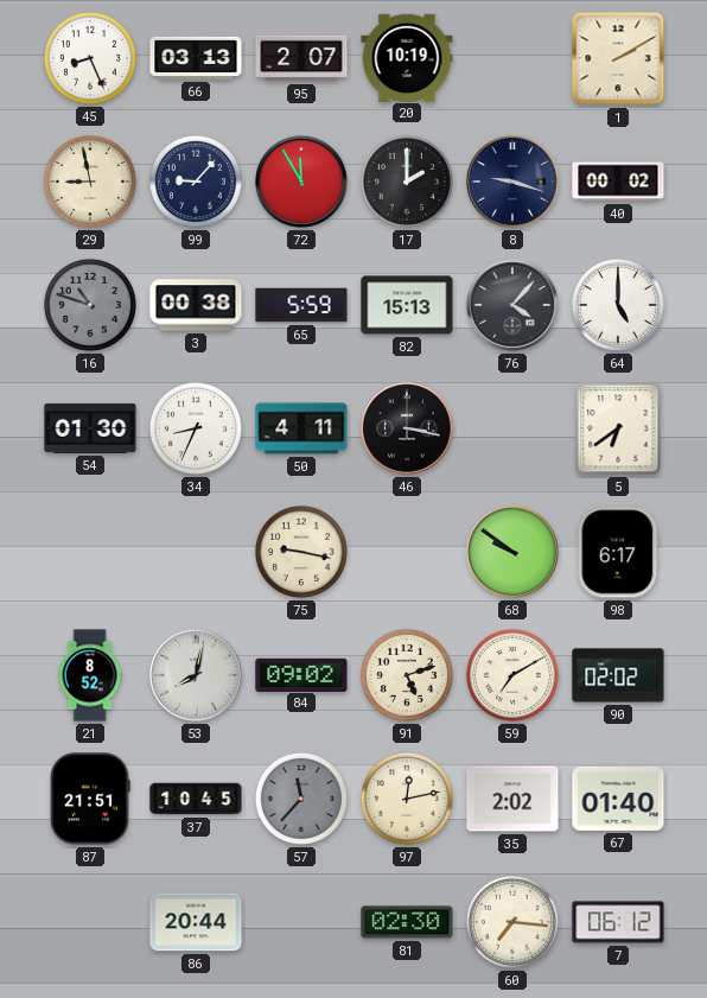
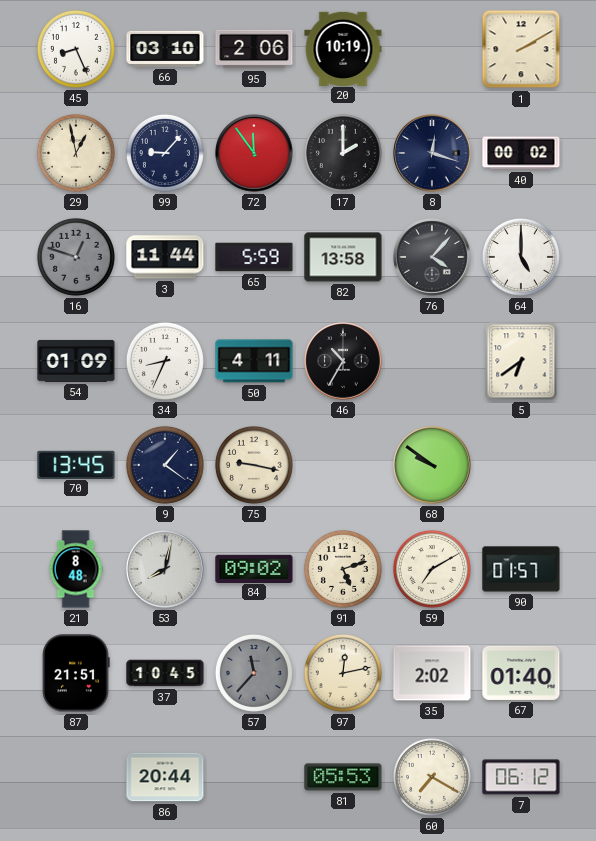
66: 03:13 -> 03:10 (165, 49)
95: 2:07 -> 2:06 (254, 49)
29: 8:58 -> 12:58 (76, 153)
72: 11:55 -> 11:54 (254, 153)
8: 9:18 -> 12:18 (432, 153)
16: 10:48 -> 12:48 (76, 257)
3: 00:38 -> 11:44 (165, 257)
82: 15:13 -> 13:58 (343, 257)
54: 01:30 -> 01:09 (76, 361)
46: 3:17 -> 10:35 (343, 361)
70: none -> 13:45 (76, 464)
9: none -> 1:21 (165, 465)
98: 6:17 -> none (618, 552)
21: 8:52 -> 8:48 (76, 569)
90: 02:02 -> 01:57 (521, 569)
81: 02:30 -> 05:53 (343, 777)
60: 7:16 -> 7:20 (432, 777)
